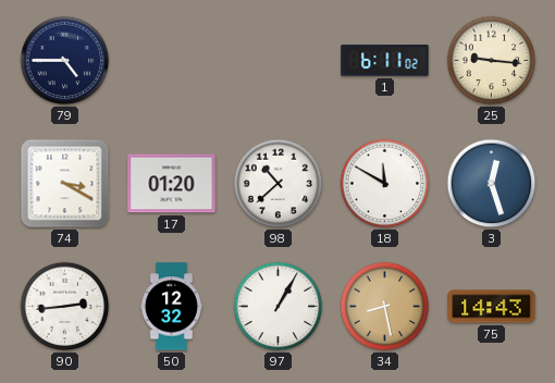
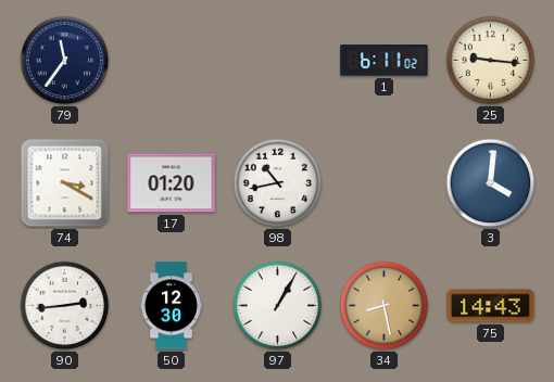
79: 4:45 -> 11:36 (65, 61)
98: 10:38 -> 10:43 (278, 183)
18: 11:50 -> none (385, 184)
3: 12:27 -> 4:01 (491, 183)
50: 12:32 -> 12:30 (171, 306)
